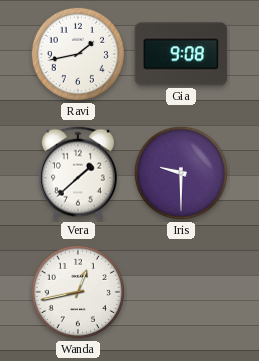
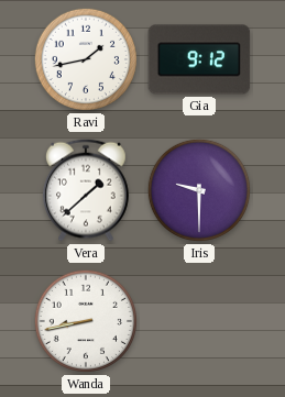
Gia: 9:08 -> 9:12 (199, 59)
Wanda: 12:43 -> 8:43 (86, 321)
